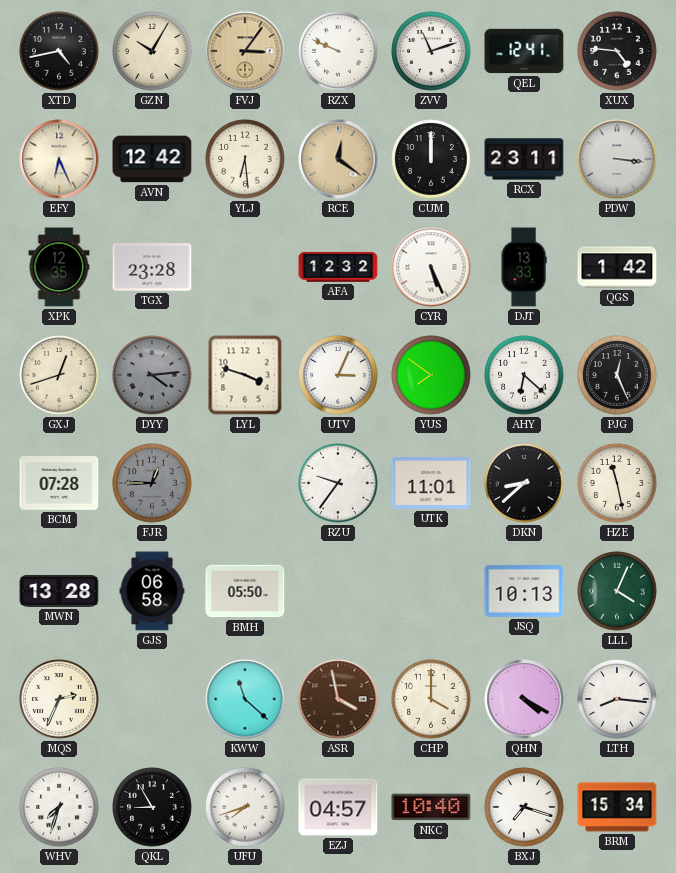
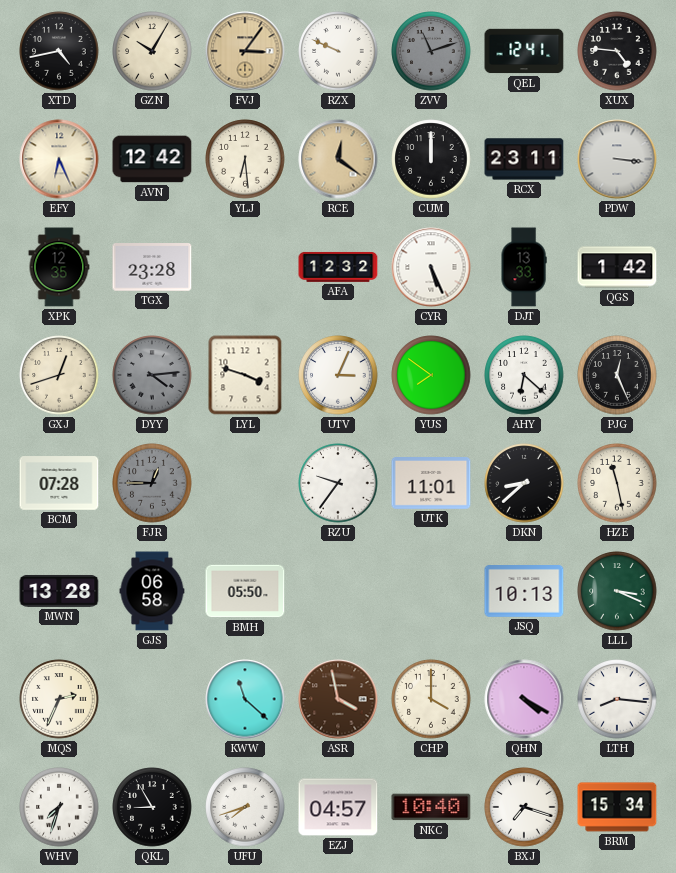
ZVV dial: white -> grey (431, 51)
LLL: 4:04 -> 3:19 (617, 591)
